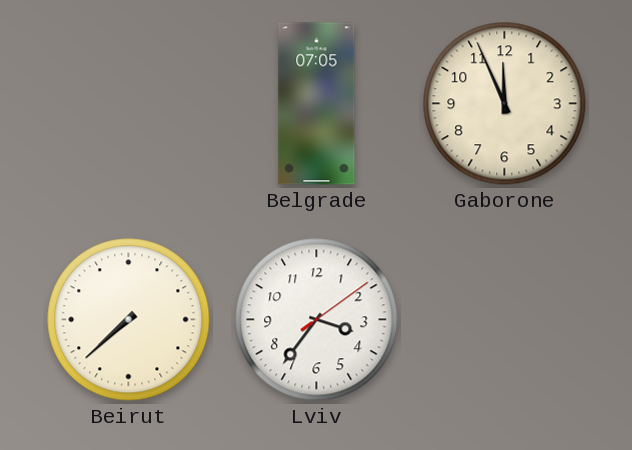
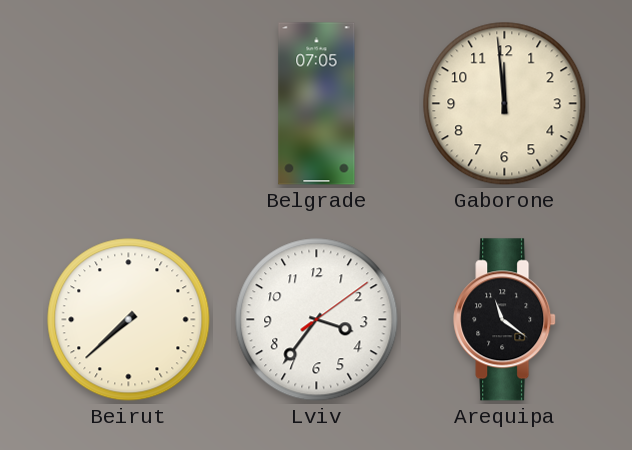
Gaborone: 11:56 -> 11:59 (505, 104)
Arequipa: none -> 11:21 (505, 320)
